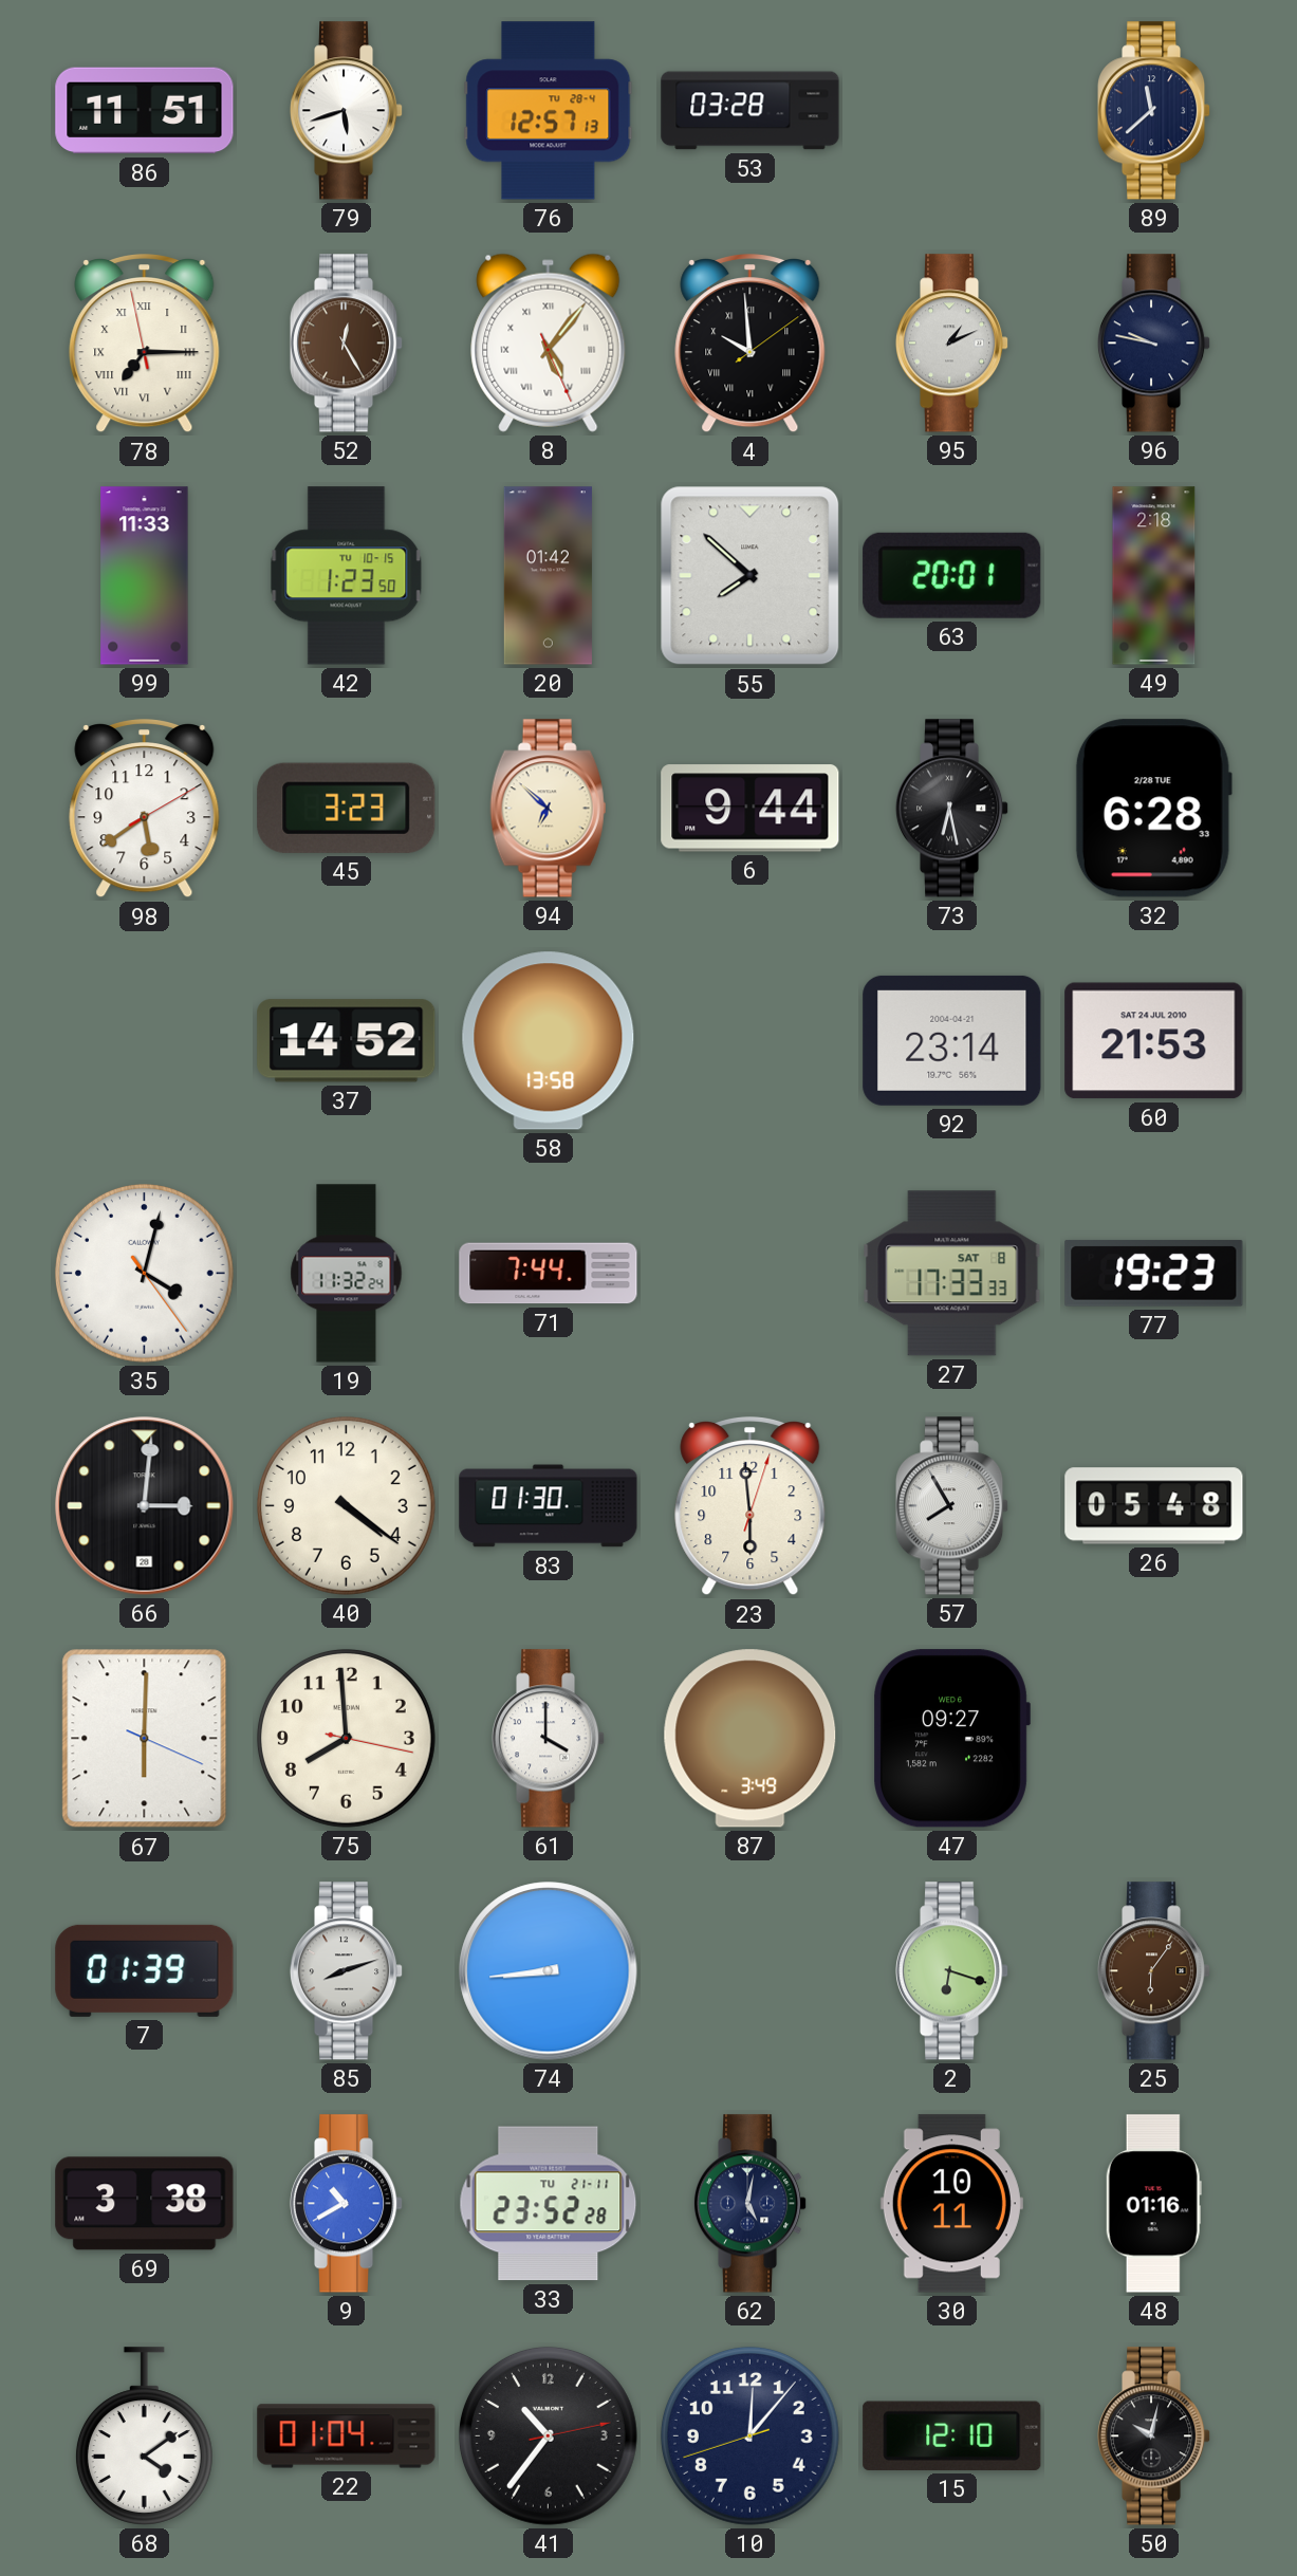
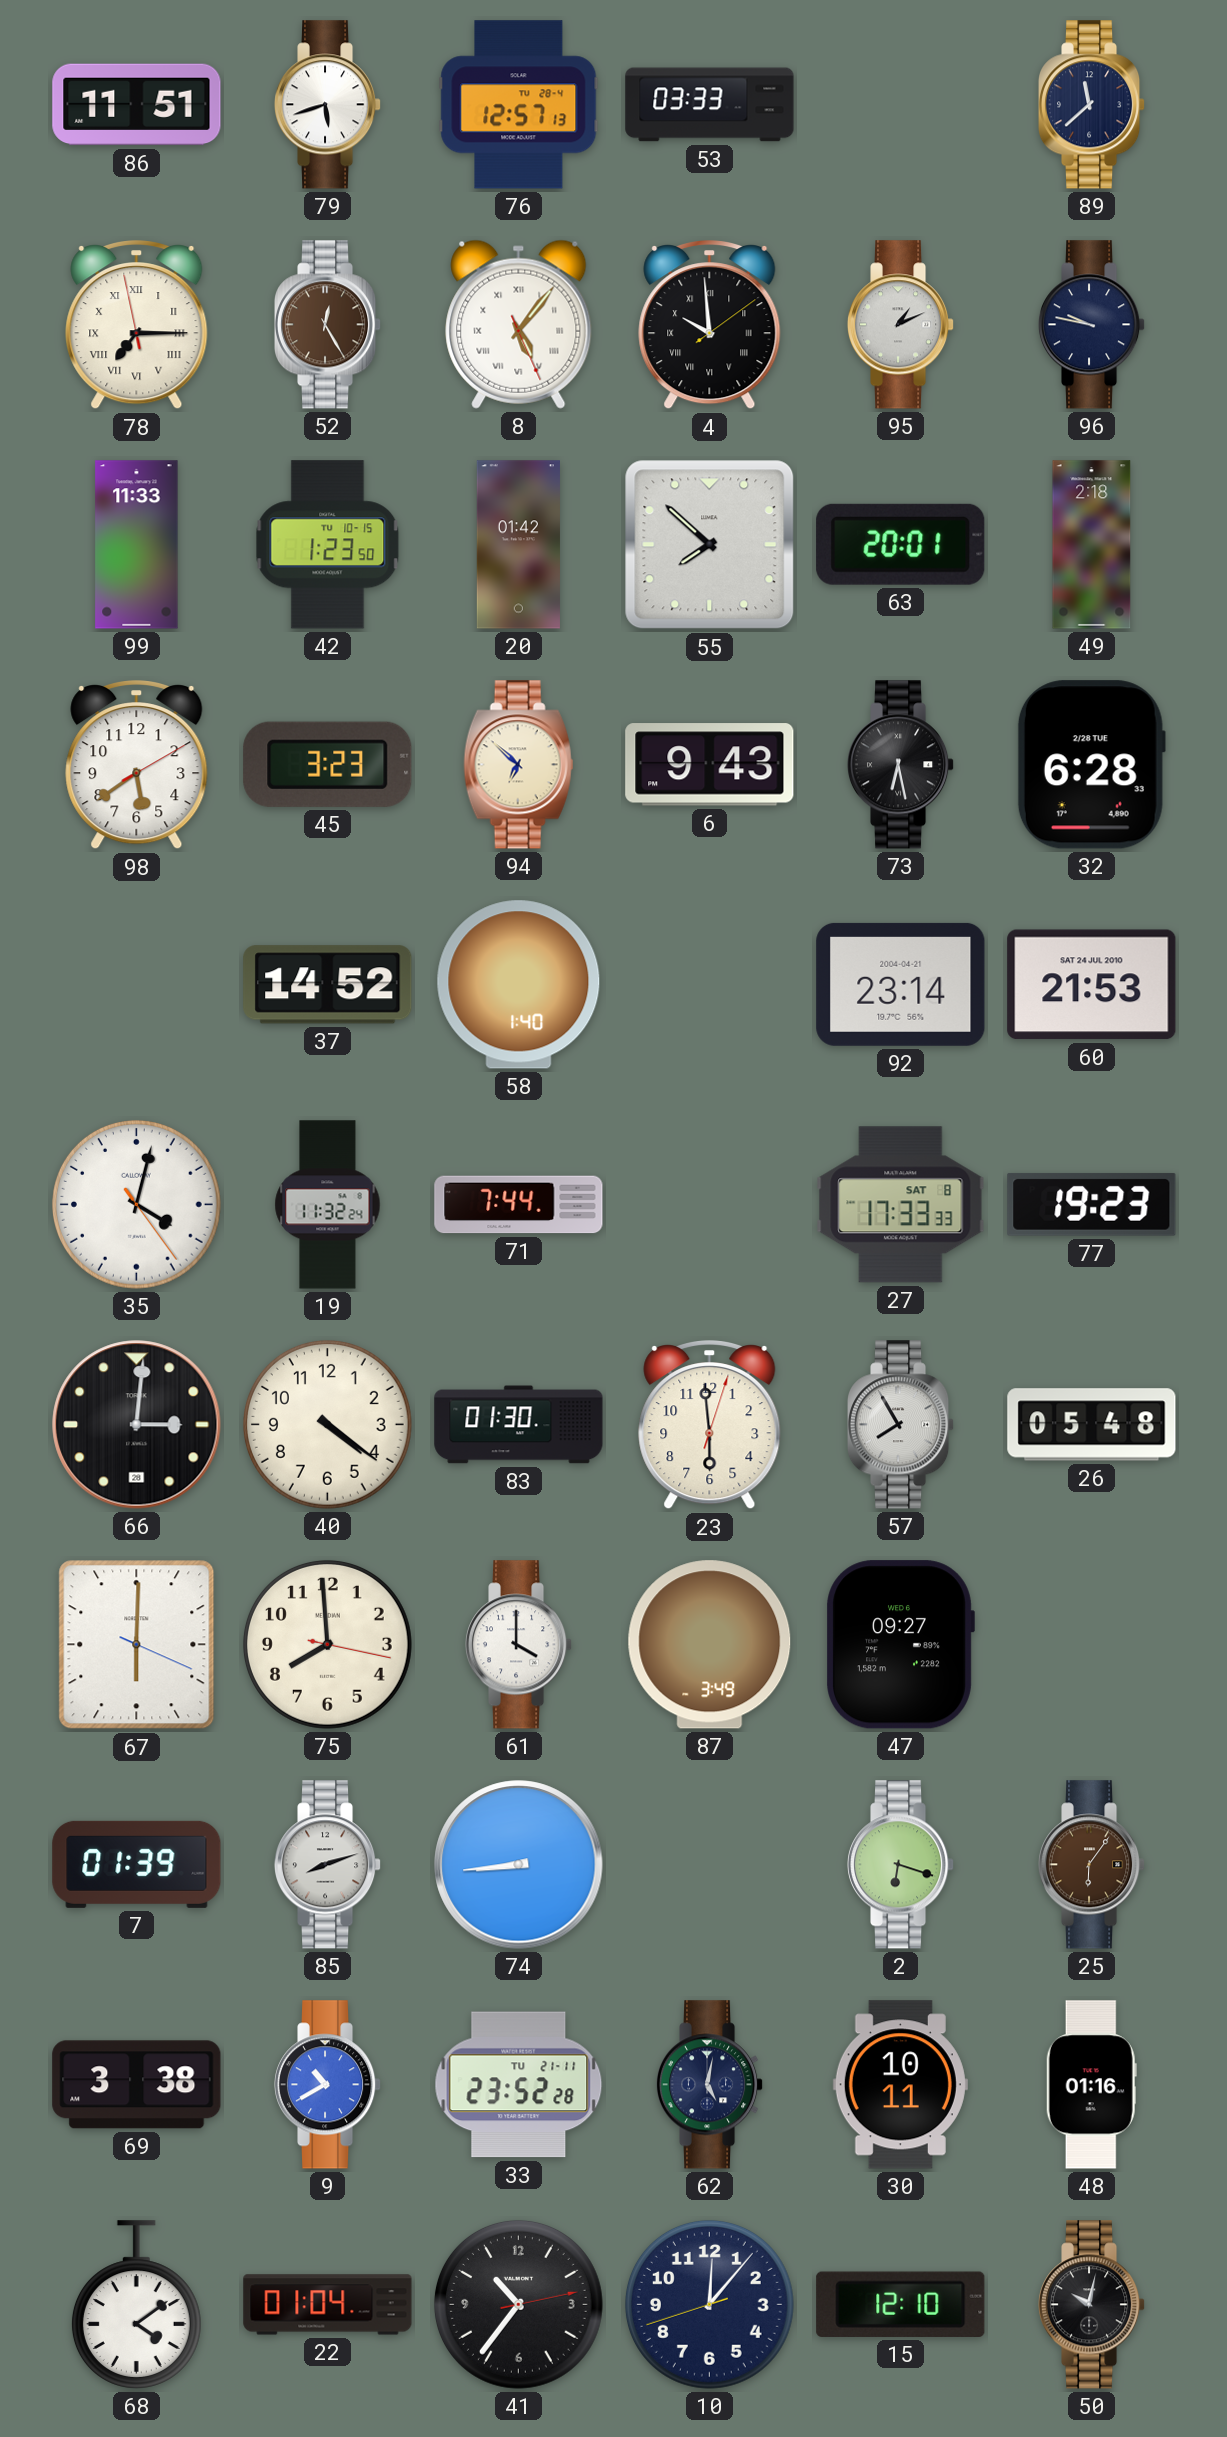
53: 03:28 -> 03:33 (710, 105)
6: 9:44 -> 9:43 (710, 765)
58: 13:58 -> 1:40 (519, 985)
